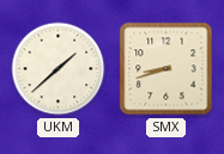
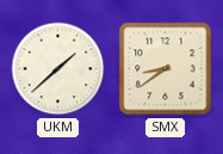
SMX: 8:42 -> 8:39 (166, 69)
